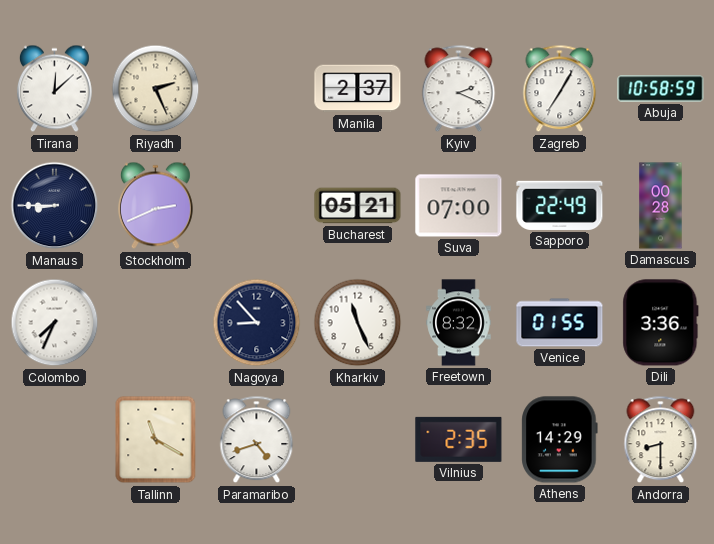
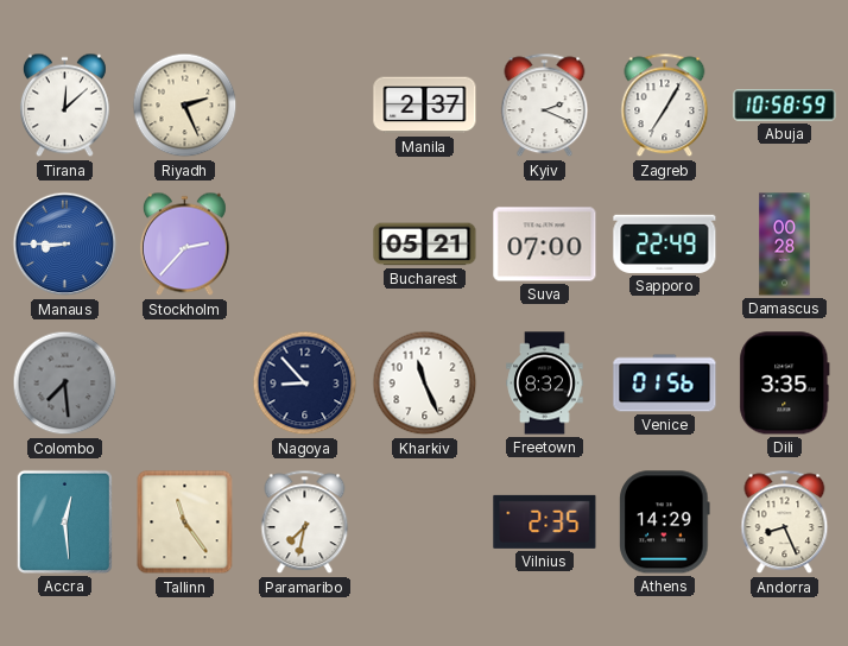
Manaus dial: navy -> blue (65, 245)
Stockholm: 2:41 -> 2:37 (184, 245)
Colombo: 7:34 -> 7:29 (65, 384)
Colombo dial: white -> grey (65, 384)
Venice: 01:55 -> 01:56 (665, 384)
Dili: 3:36 -> 3:35 (785, 384)
Accra: none -> 12:29 (64, 521)
Tallinn: 11:20 -> 11:24 (185, 522)
Paramaribo: 4:42 -> 7:32 (305, 522)
Andorra: 8:30 -> 8:26 (785, 522)
